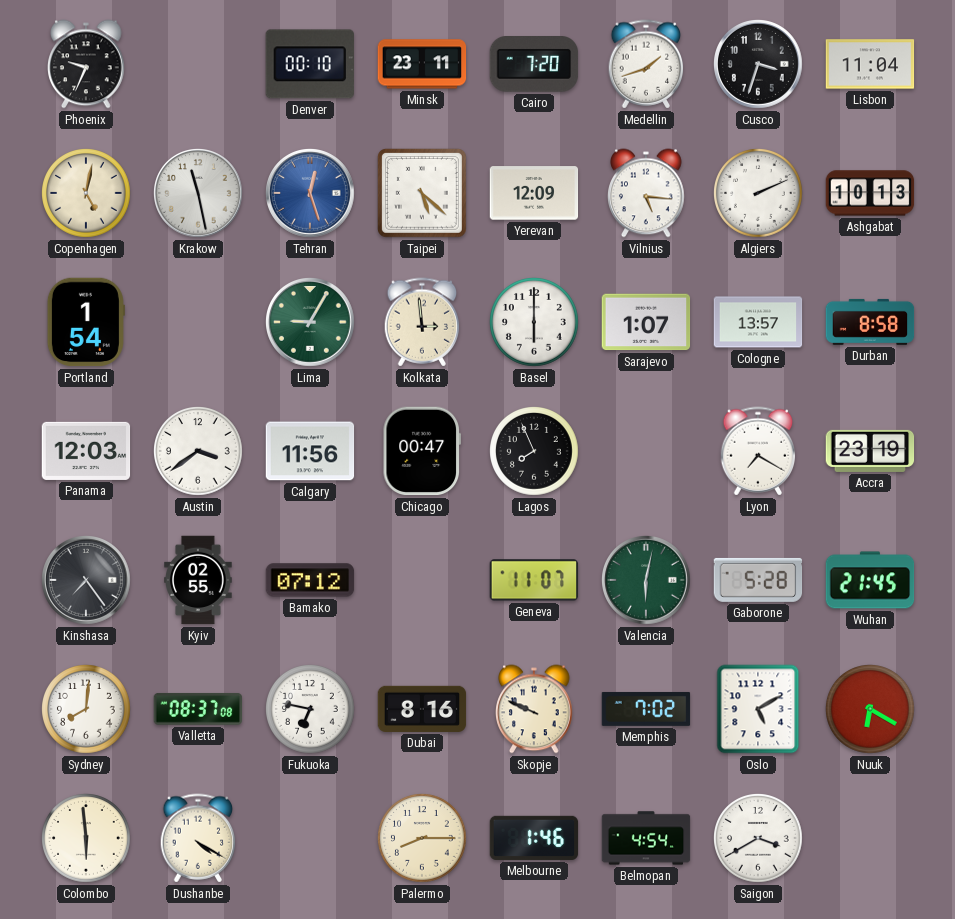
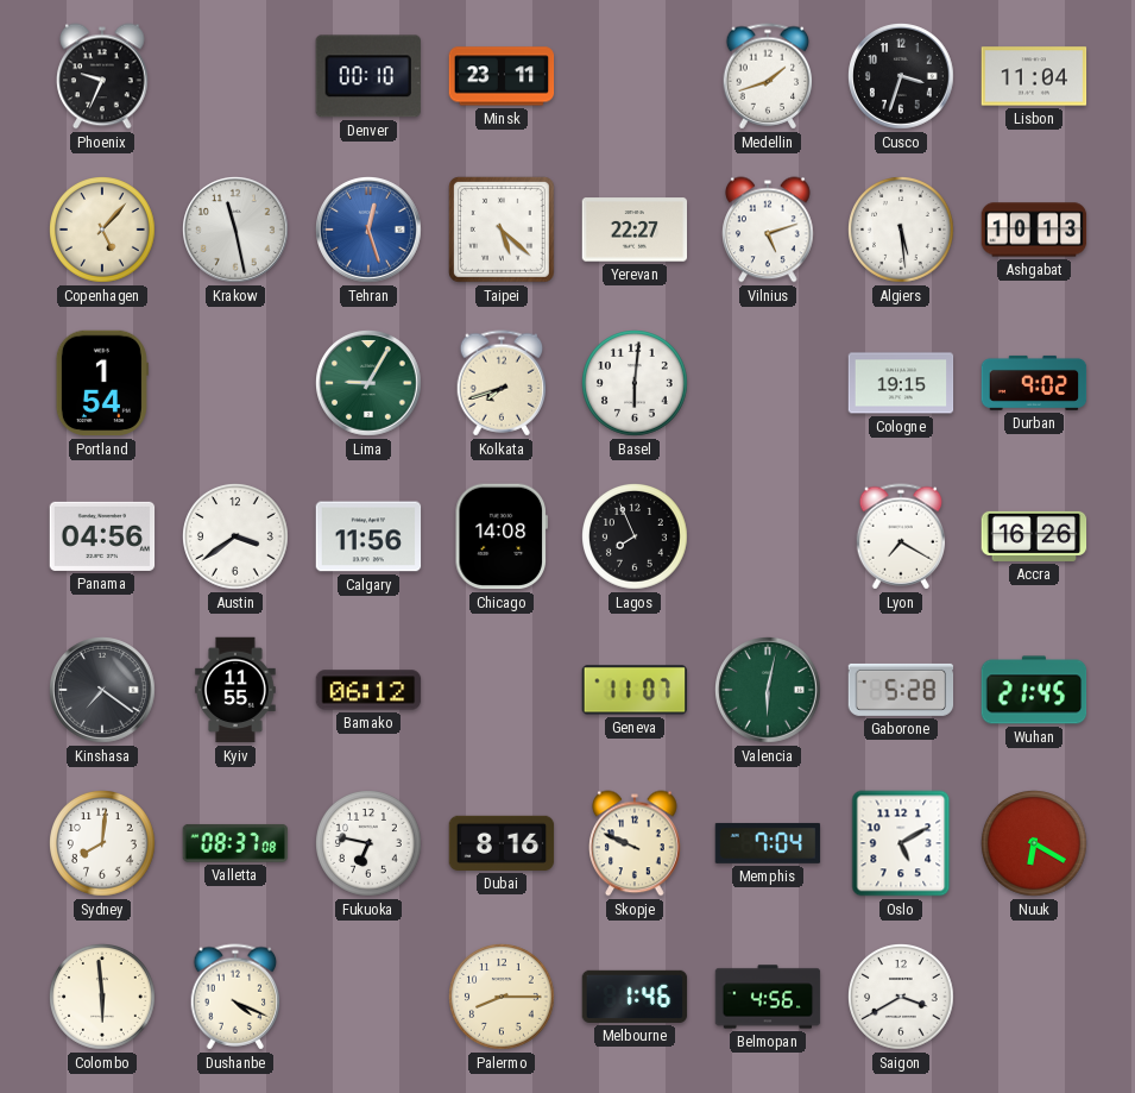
Cairo: 7:20 -> none (534, 65)
Copenhagen: 5:02 -> 5:07 (103, 231)
Yerevan: 12:09 -> 22:27 (635, 230)
Vilnius: 5:16 -> 5:12 (769, 230)
Algiers: 2:11 -> 5:29 (902, 231)
Kolkata: 2:59 -> 7:42 (502, 383)
Basel: 6:00 -> 6:01 (636, 384)
Sarajevo: 1:07 -> none (646, 322)
Cologne: 13:57 -> 19:15 (901, 383)
Durban: 8:58 -> 9:02 (1034, 383)
Panama: 12:03 -> 04:56 (102, 536)
Chicago: 00:47 -> 14:08 (502, 536)
Accra: 23:19 -> 16:26 (1034, 536)
Kinshasa: 7:24 -> 7:21 (103, 691)
Kyiv: 02:55 -> 11:55 (235, 690)
Bamako: 07:12 -> 06:12 (368, 690)
Memphis: 7:02 -> 7:04 (768, 843)
Dushanbe: 4:20 -> 4:19 (235, 997)
Belmopan: 4:54 -> 4:56 (768, 997)
